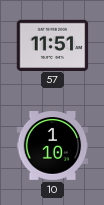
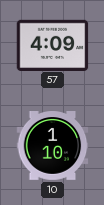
57: 11:51 -> 4:09 (53, 45)
